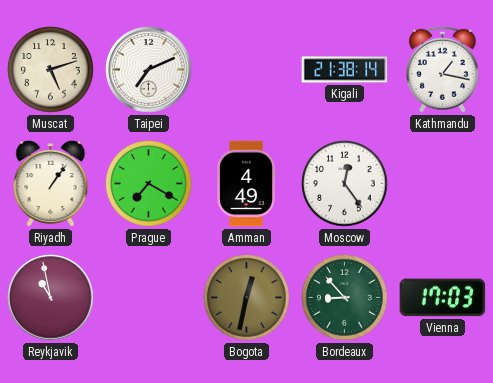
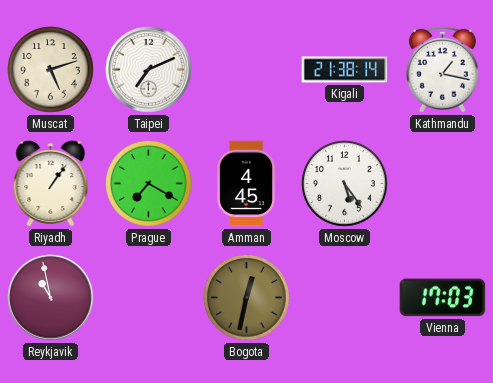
Amman: 4:49 -> 4:45 (246, 184)
Moscow: 12:24 -> 5:24 (345, 184)
Bordeaux: 8:53 -> none (345, 298)
